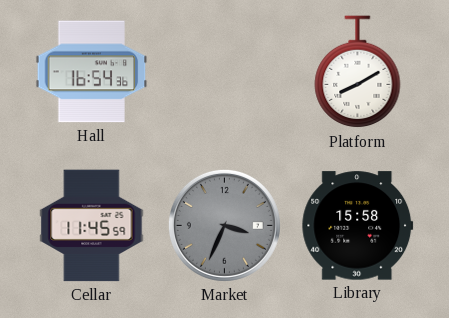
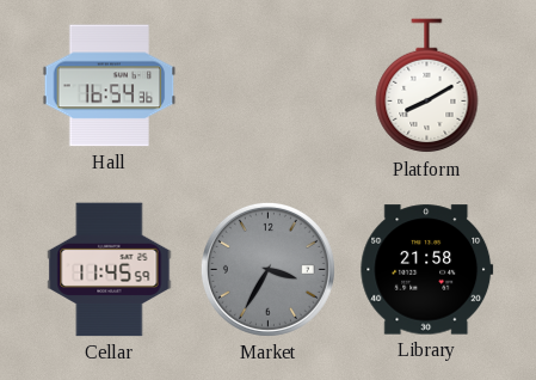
Market: 3:34 -> 3:35 (267, 269)
Library: 15:58 -> 21:58 (427, 270)
